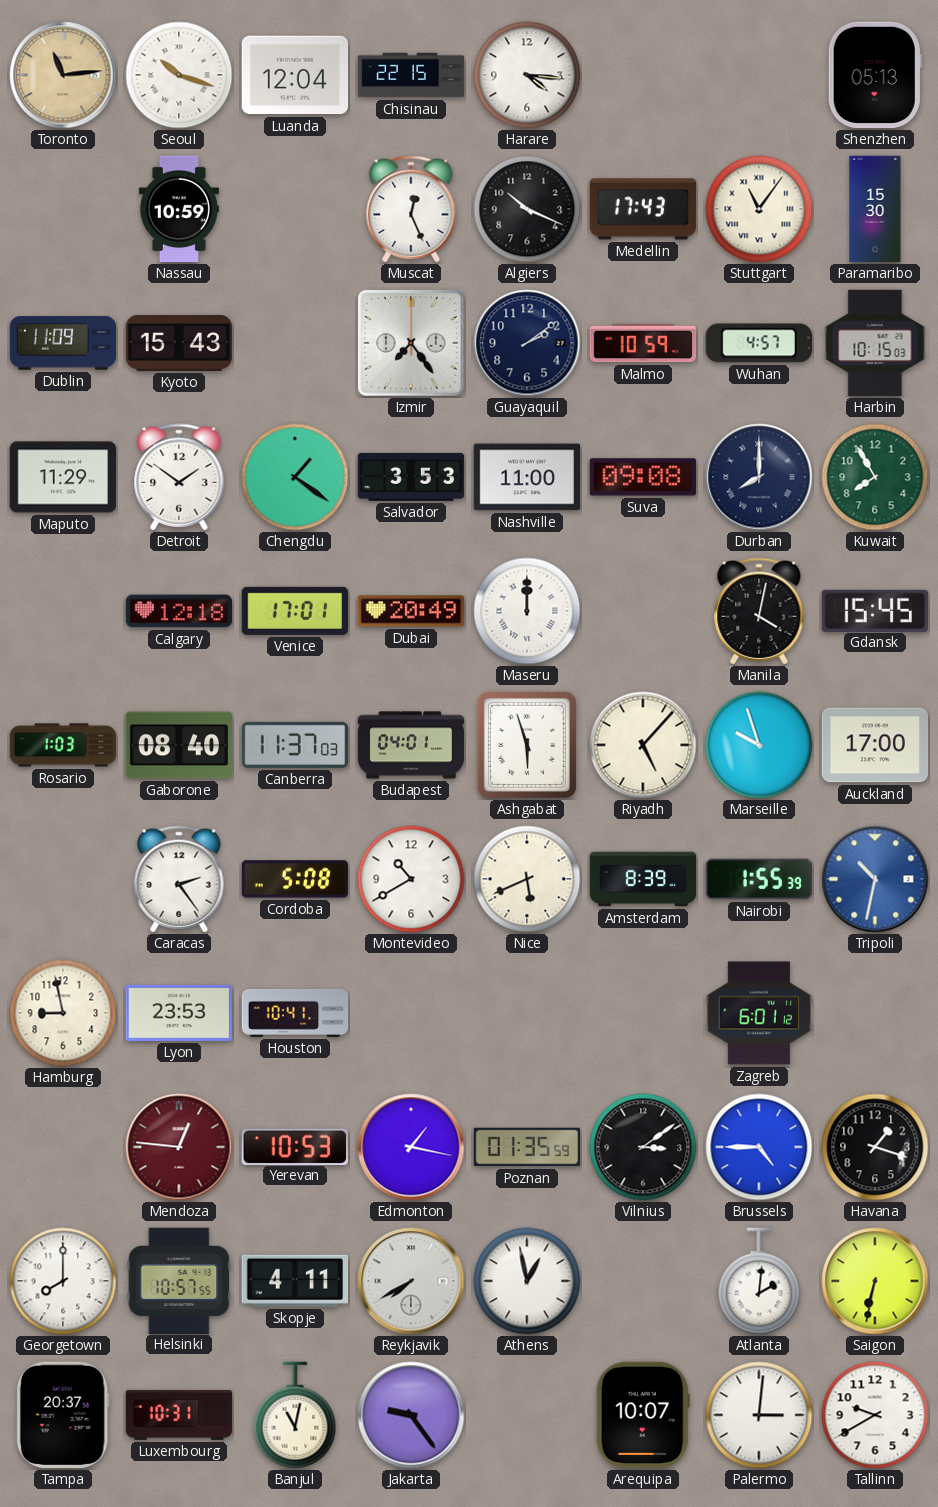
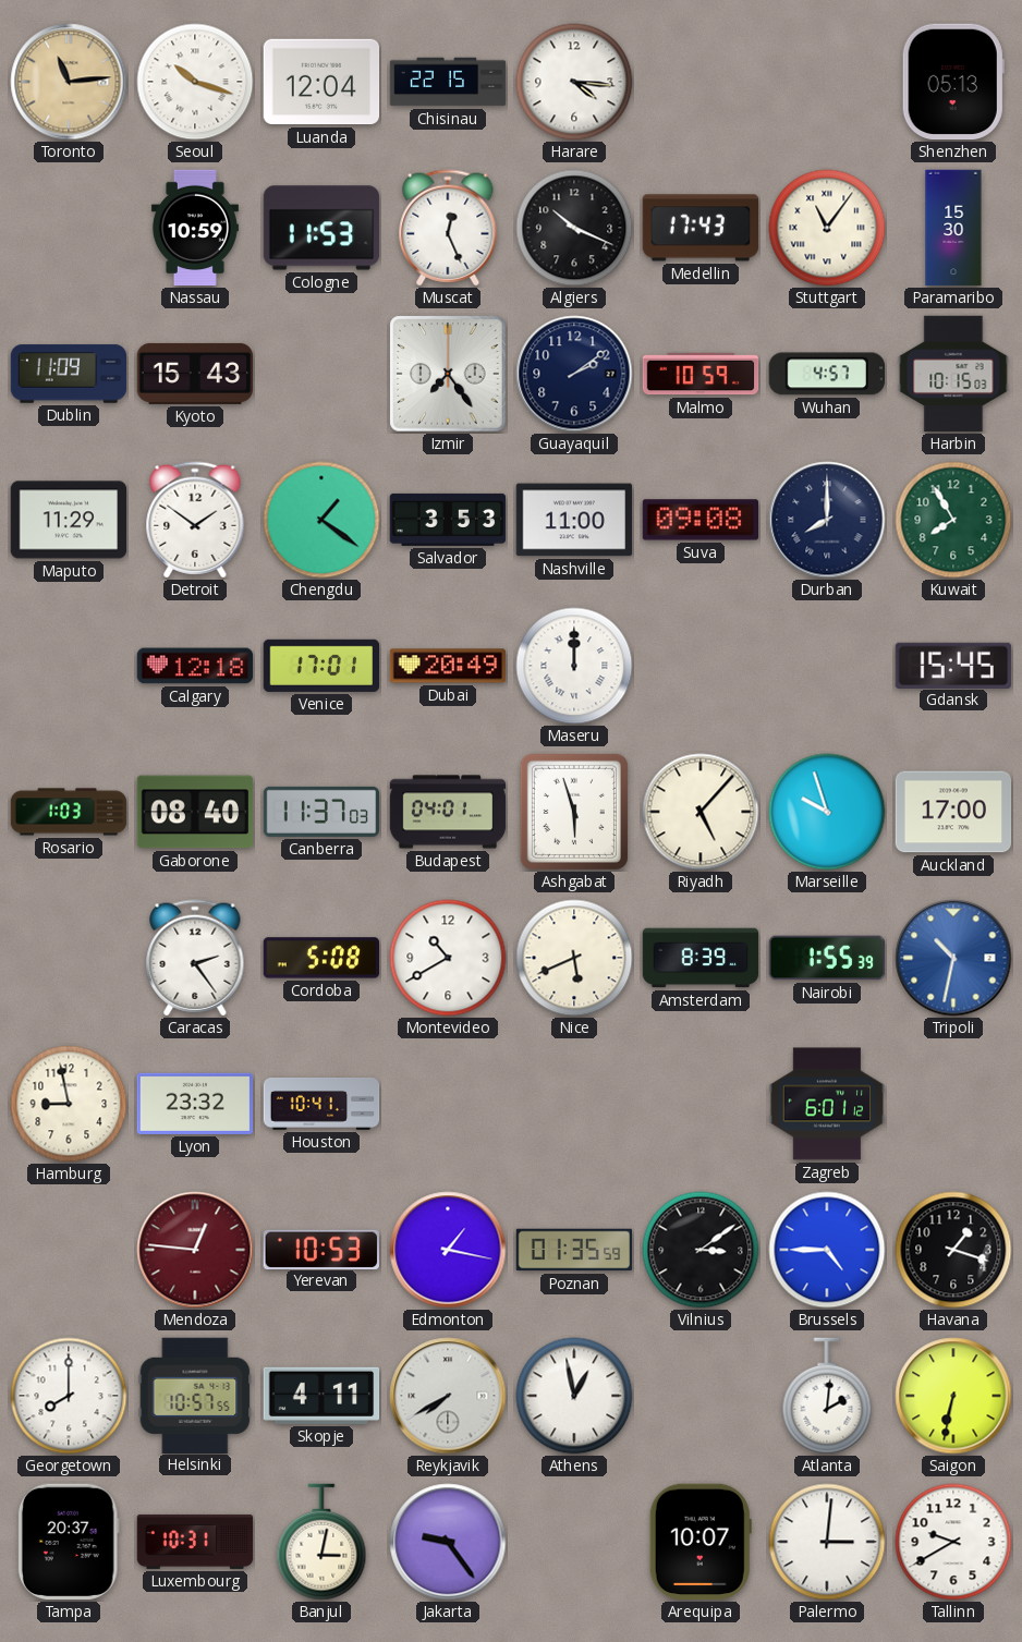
Cologne: none -> 11:53 (321, 228)
Manila: 4:02 -> none (759, 611)
Lyon: 23:53 -> 23:32 (195, 1104)
Banjul: 11:02 -> 3:02 (321, 1542)
